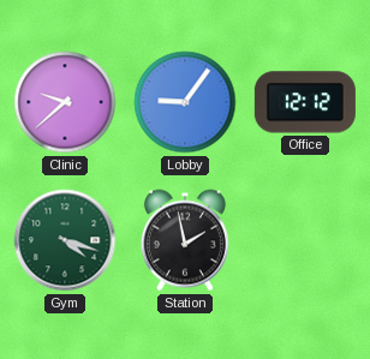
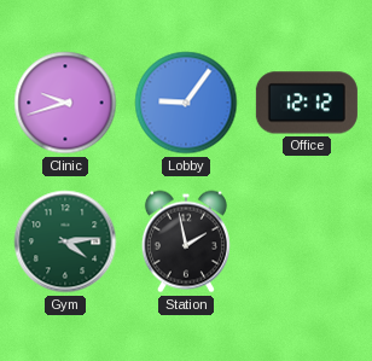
Clinic: 9:38 -> 9:42 (65, 103)
Gym: 4:18 -> 4:14 (65, 241)
